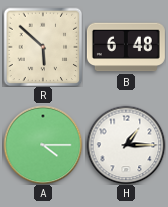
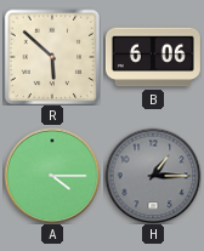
B: 6:48 -> 6:06 (153, 57)
H dial: white -> grey (153, 176)
